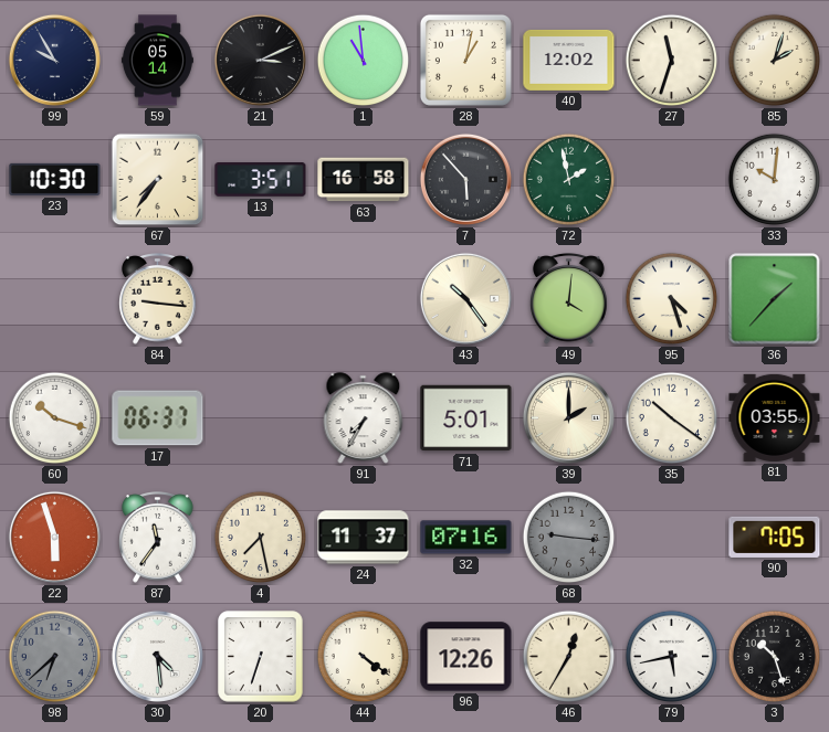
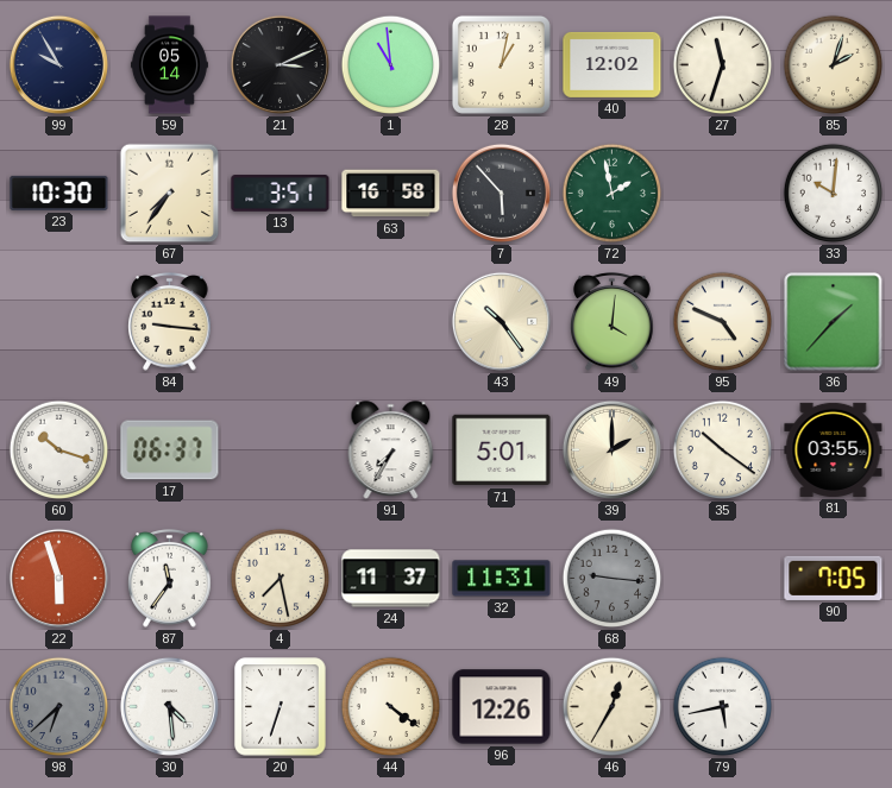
95: 4:27 -> 4:49 (723, 322)
32: 07:16 -> 11:31 (502, 579)
3: 10:27 -> none (775, 657)
